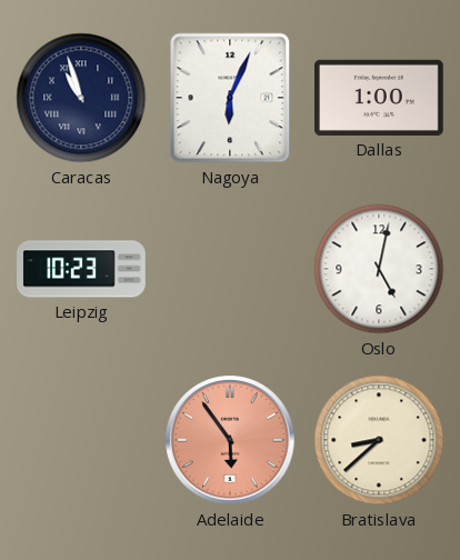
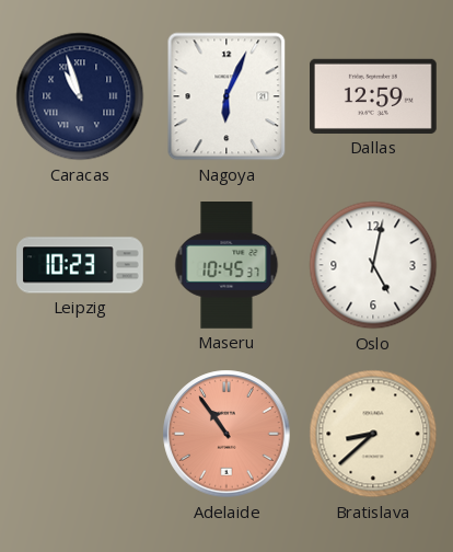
Dallas: 1:00 -> 12:59 (374, 96)
Maseru: none -> 10:45 (226, 266)
Adelaide: 5:54 -> 10:54 (226, 434)
